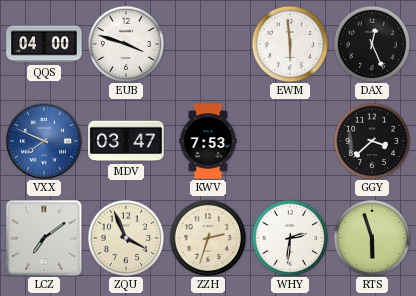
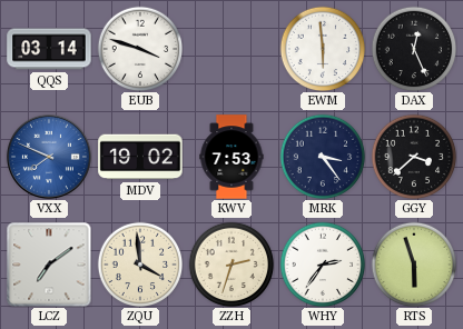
QQS: 04:00 -> 03:14 (49, 49)
MDV: 03:47 -> 19:02 (140, 157)
MRK: none -> 3:24 (323, 157)
ZQU: 3:56 -> 3:59 (140, 265)
WHY: 2:31 -> 2:36 (323, 265)
